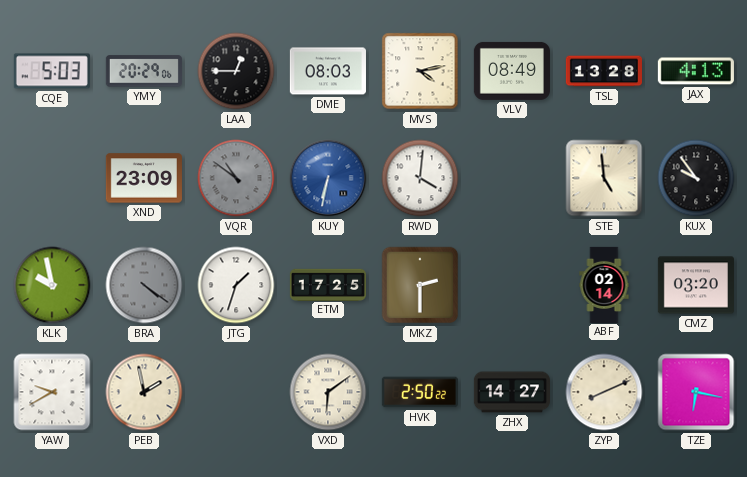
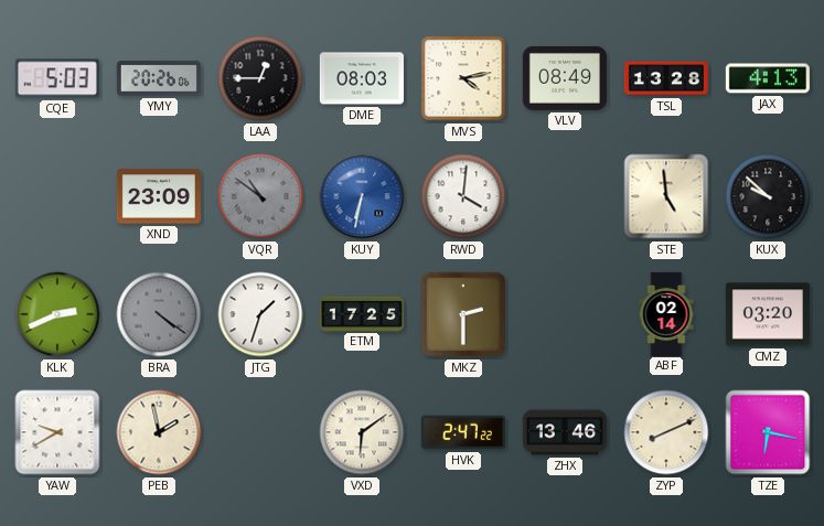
YMY: 20:29 -> 20:26 (159, 78)
KUX: 9:54 -> 9:52 (768, 196)
KLK: 9:58 -> 2:41 (57, 314)
HVK: 2:50 -> 2:47 (463, 432)
ZHX: 14:27 -> 13:46 (565, 432)
